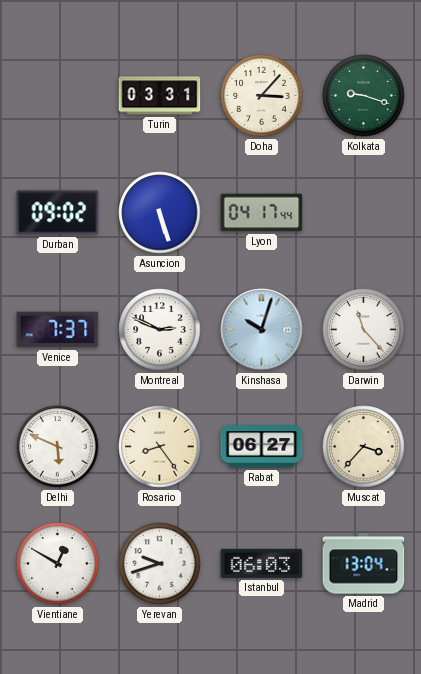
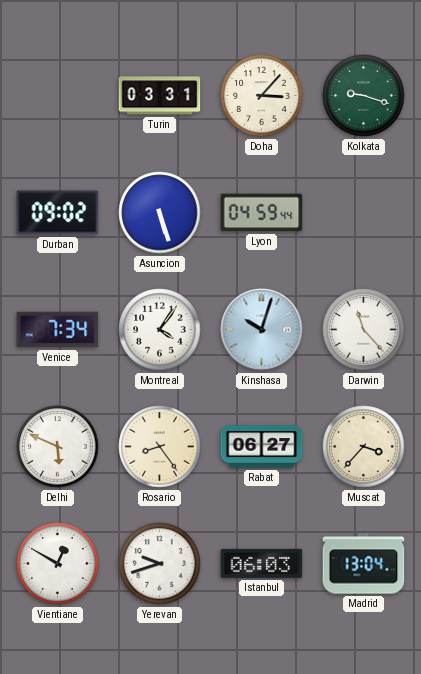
Lyon: 04:17 -> 04:59 (262, 213)
Venice: 7:37 -> 7:34 (58, 330)
Montreal: 2:49 -> 4:06 (160, 330)
